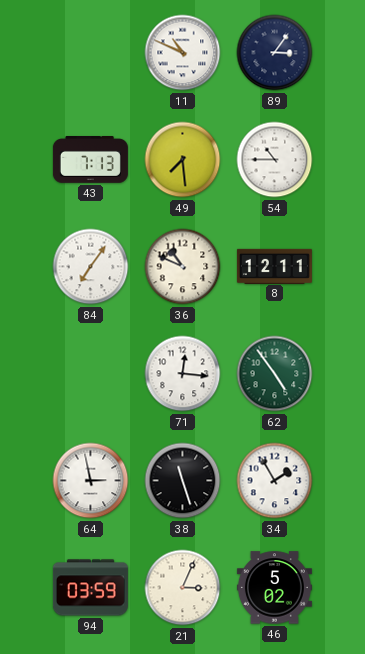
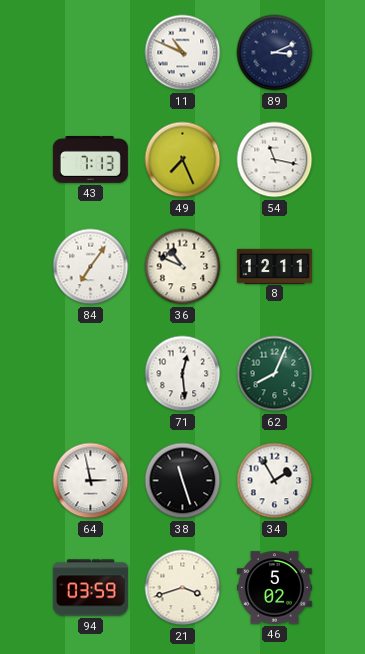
89: 3:06 -> 3:11 (275, 53)
49: 7:29 -> 7:26 (183, 160)
54: 10:45 -> 11:17 (275, 160)
71: 12:16 -> 12:29 (183, 374)
62: 4:54 -> 8:04 (275, 374)
21: 3:04 -> 3:42 (183, 588)
